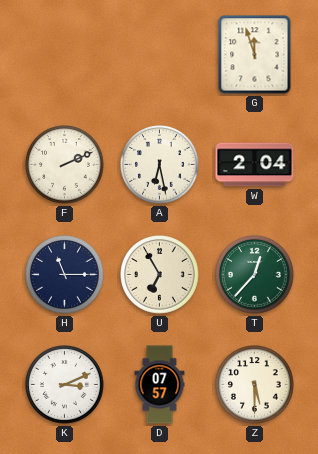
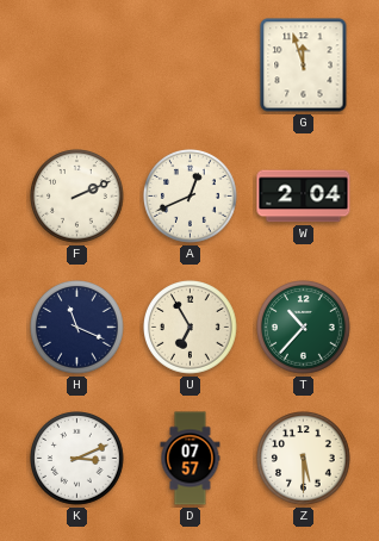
A: 6:28 -> 12:41 (191, 197)
H: 11:15 -> 11:19 (77, 328)
T: 12:37 -> 10:37 (304, 328)
